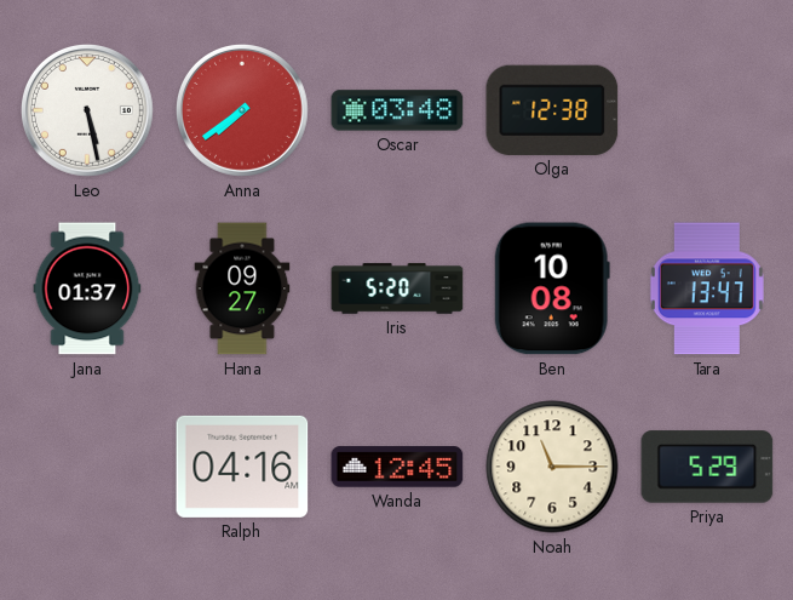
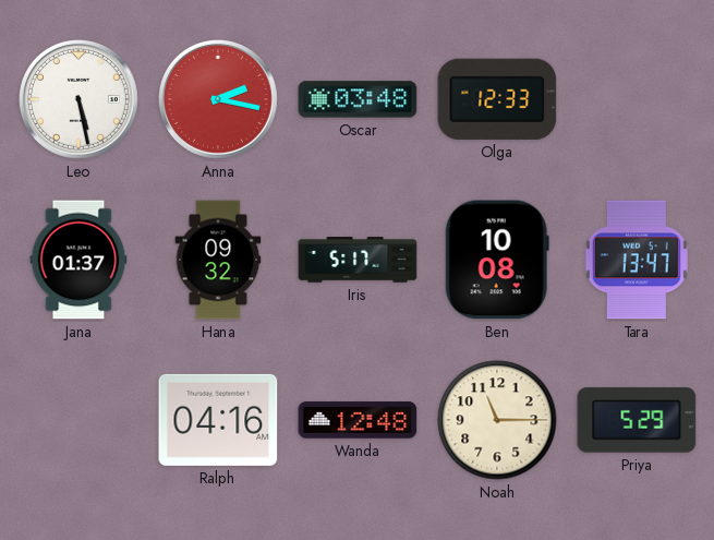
Anna: 7:39 -> 2:17 (218, 99)
Olga: 12:38 -> 12:33 (497, 99)
Hana: 09:27 -> 09:32 (218, 260)
Iris: 5:20 -> 5:17 (358, 260)
Wanda: 12:45 -> 12:48 (358, 420)
